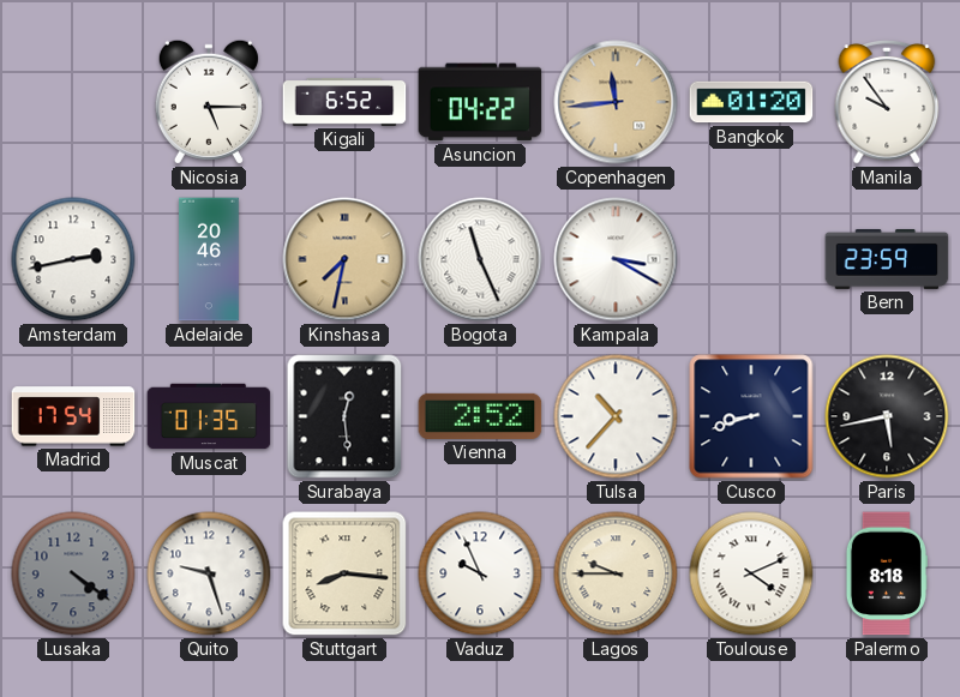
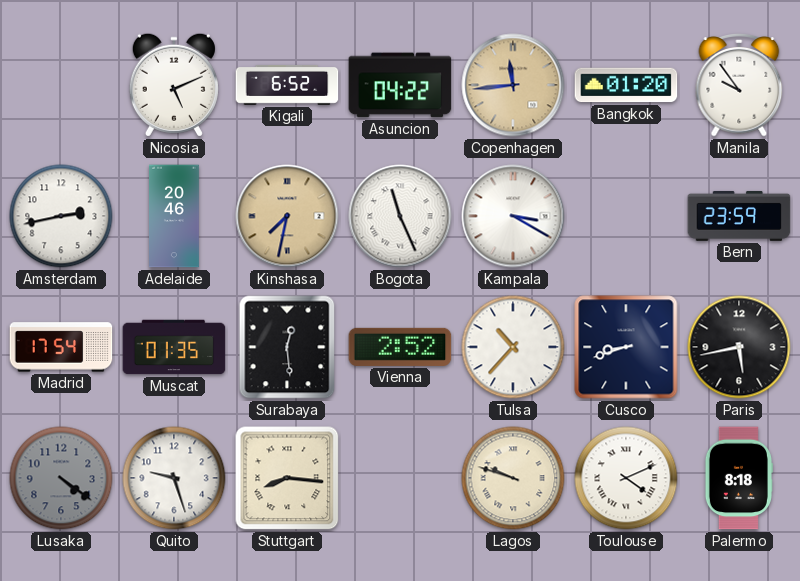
Nicosia: 5:15 -> 5:11 (174, 85)
Vaduz: 9:56 -> none (480, 573)
Lagos: 9:45 -> 9:48 (513, 478)
